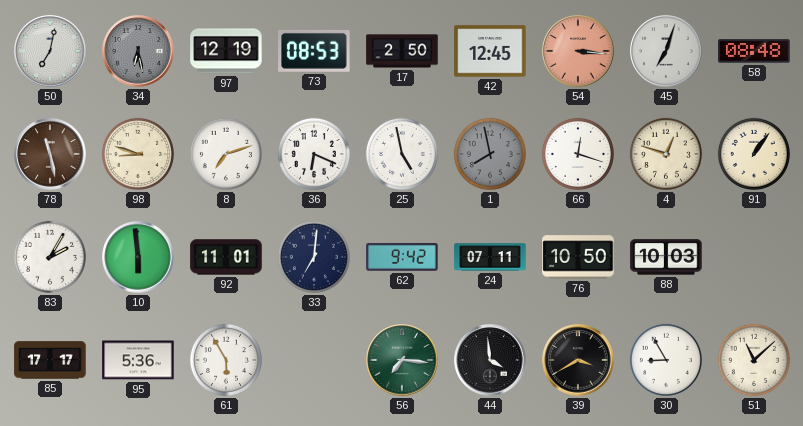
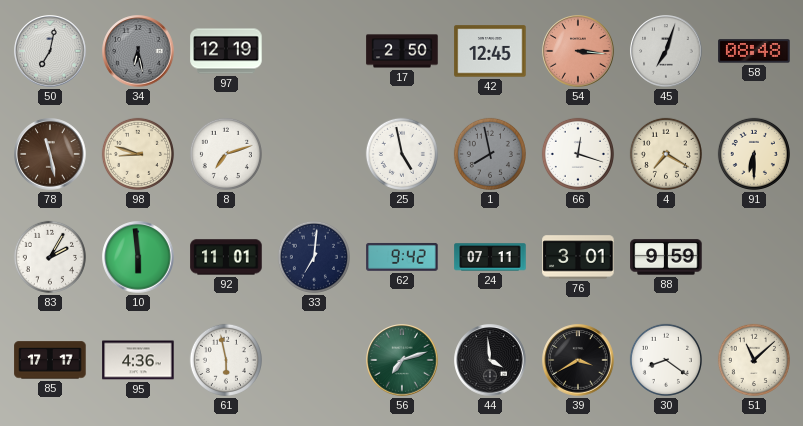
73: 08:53 -> none (314, 51)
36: 6:19 -> none (314, 154)
4: 12:48 -> 7:20 (666, 154)
91: 1:06 -> 6:30 (754, 154)
76: 10:50 -> 3:01 (578, 257)
88: 10:03 -> 9:59 (666, 257)
95: 5:36 -> 4:36 (138, 360)
61: 5:55 -> 5:58 (226, 360)
56: 7:16 -> 7:12 (402, 360)
30: 8:55 -> 8:21 (666, 360)
